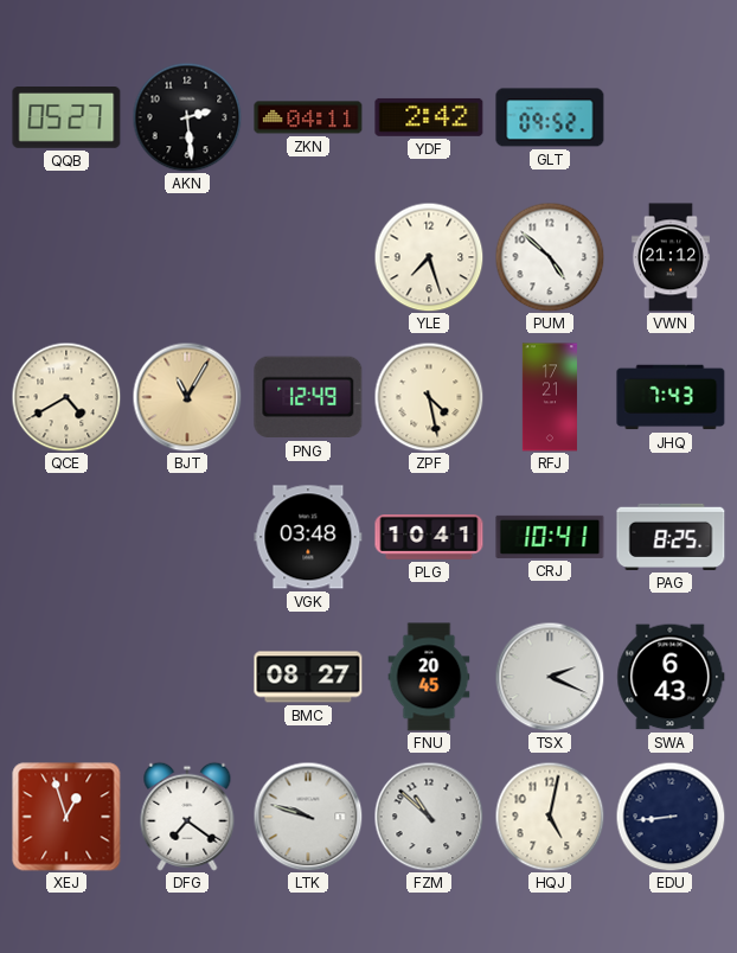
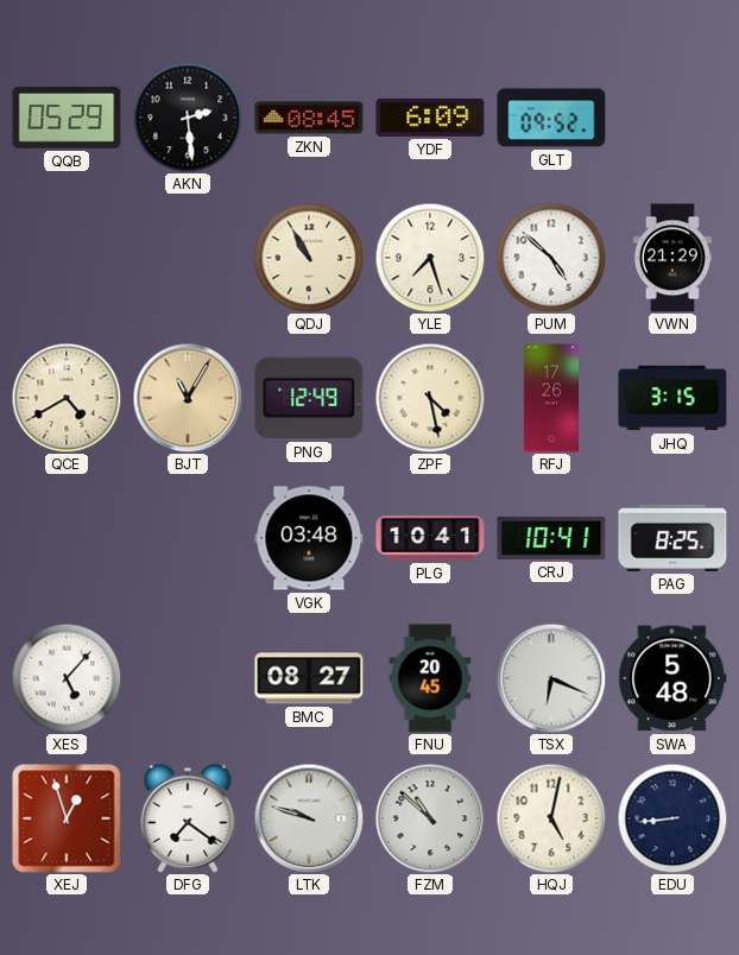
QQB: 05:27 -> 05:29 (67, 119)
ZKN: 04:11 -> 08:45 (309, 118)
YDF: 2:42 -> 6:09 (430, 118)
QDJ: none -> 10:55 (309, 258)
VWN: 21:12 -> 21:29 (672, 258)
RFJ: 17:21 -> 17:26 (551, 398)
JHQ: 7:43 -> 3:15 (672, 398)
XES: none -> 5:07 (67, 678)
TSX: 2:19 -> 6:19 (551, 678)
SWA: 6:43 -> 5:48 (672, 678)
